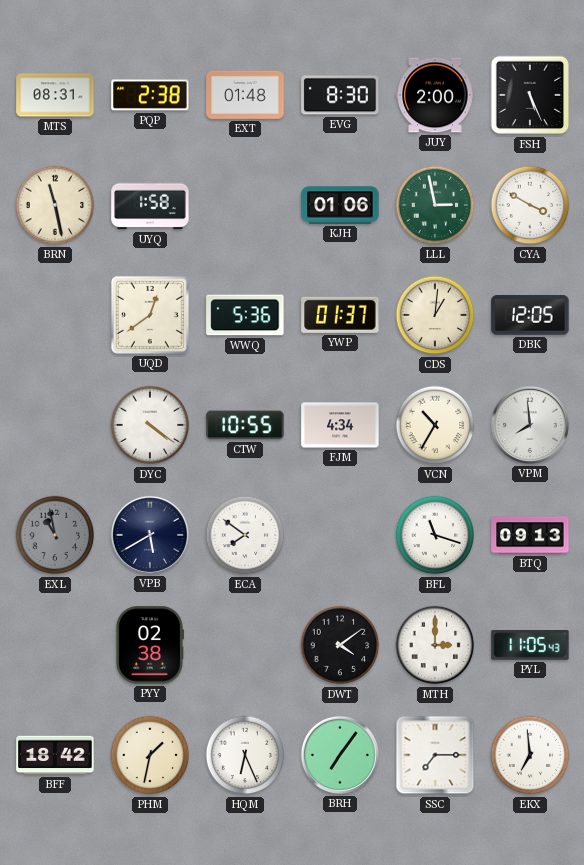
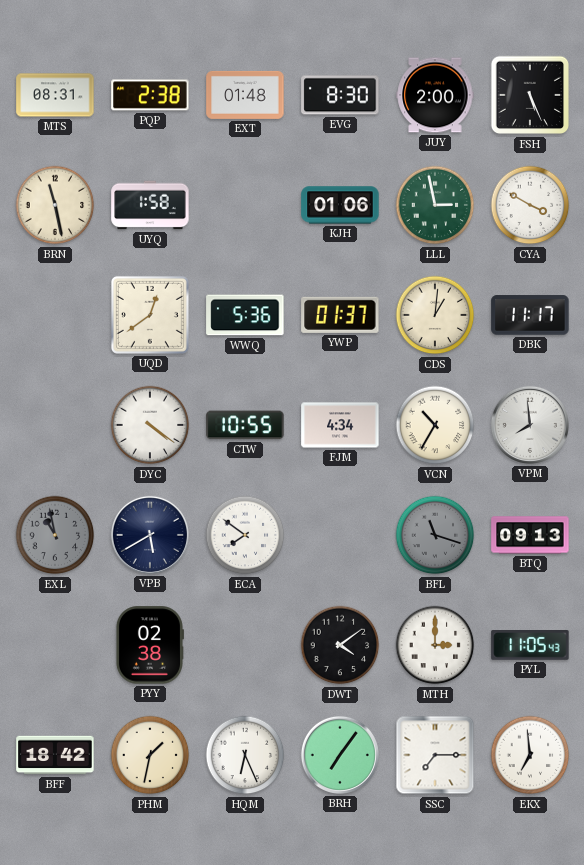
DBK: 12:05 -> 11:17 (530, 315)
BFL dial: white -> grey (435, 535)
